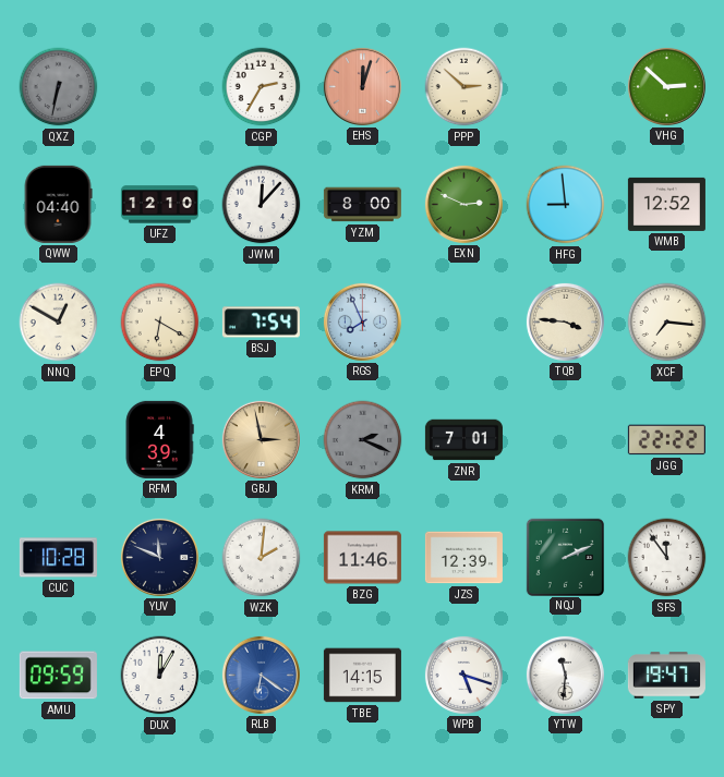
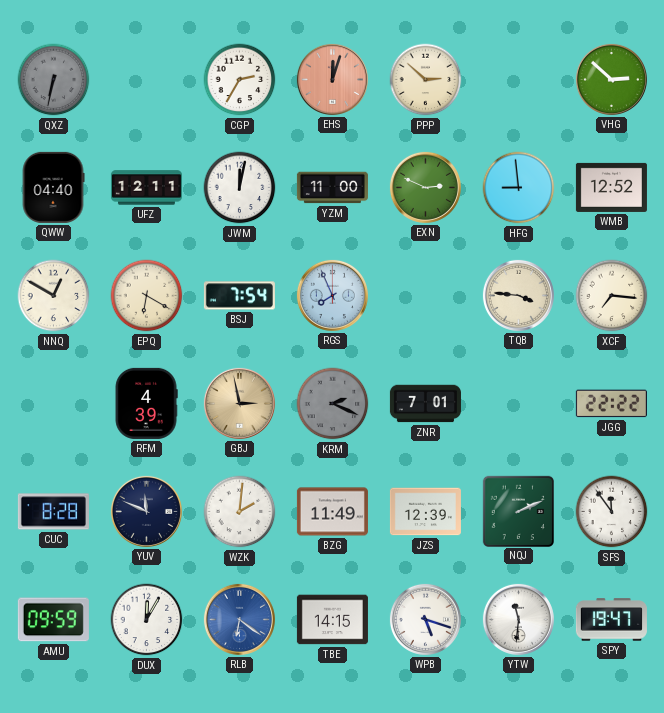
UFZ: 12:10 -> 12:11 (146, 188)
JWM: 12:07 -> 12:02 (240, 188)
YZM: 8:00 -> 11:00 (332, 188)
CUC: 10:28 -> 8:28 (53, 512)
BZG: 11:46 -> 11:49 (332, 512)
